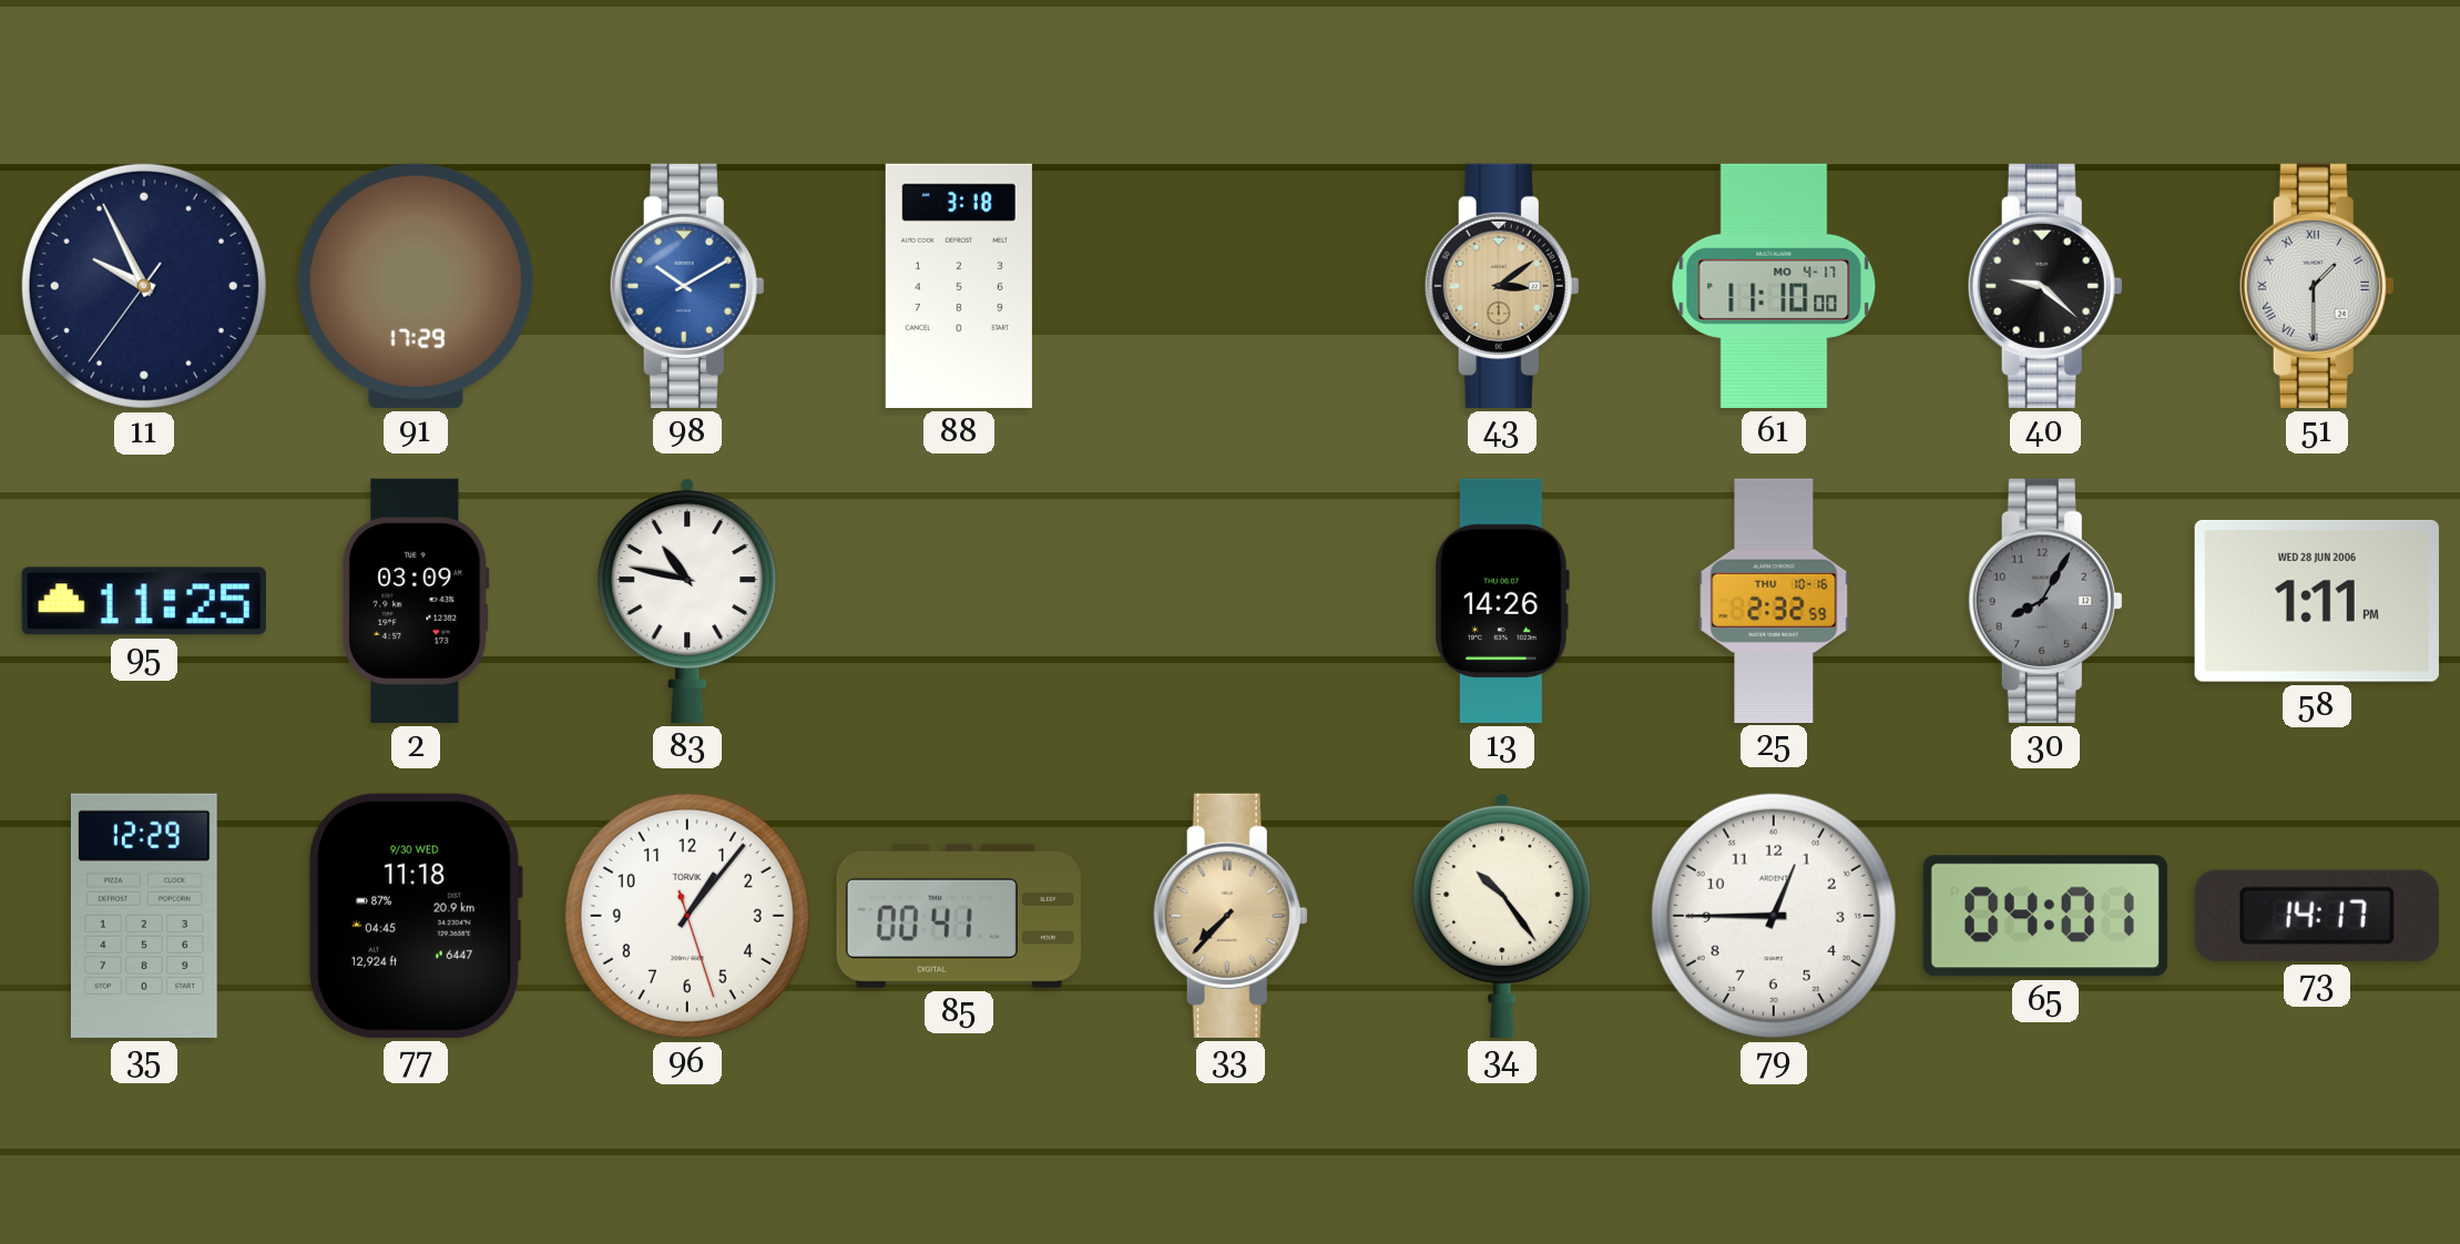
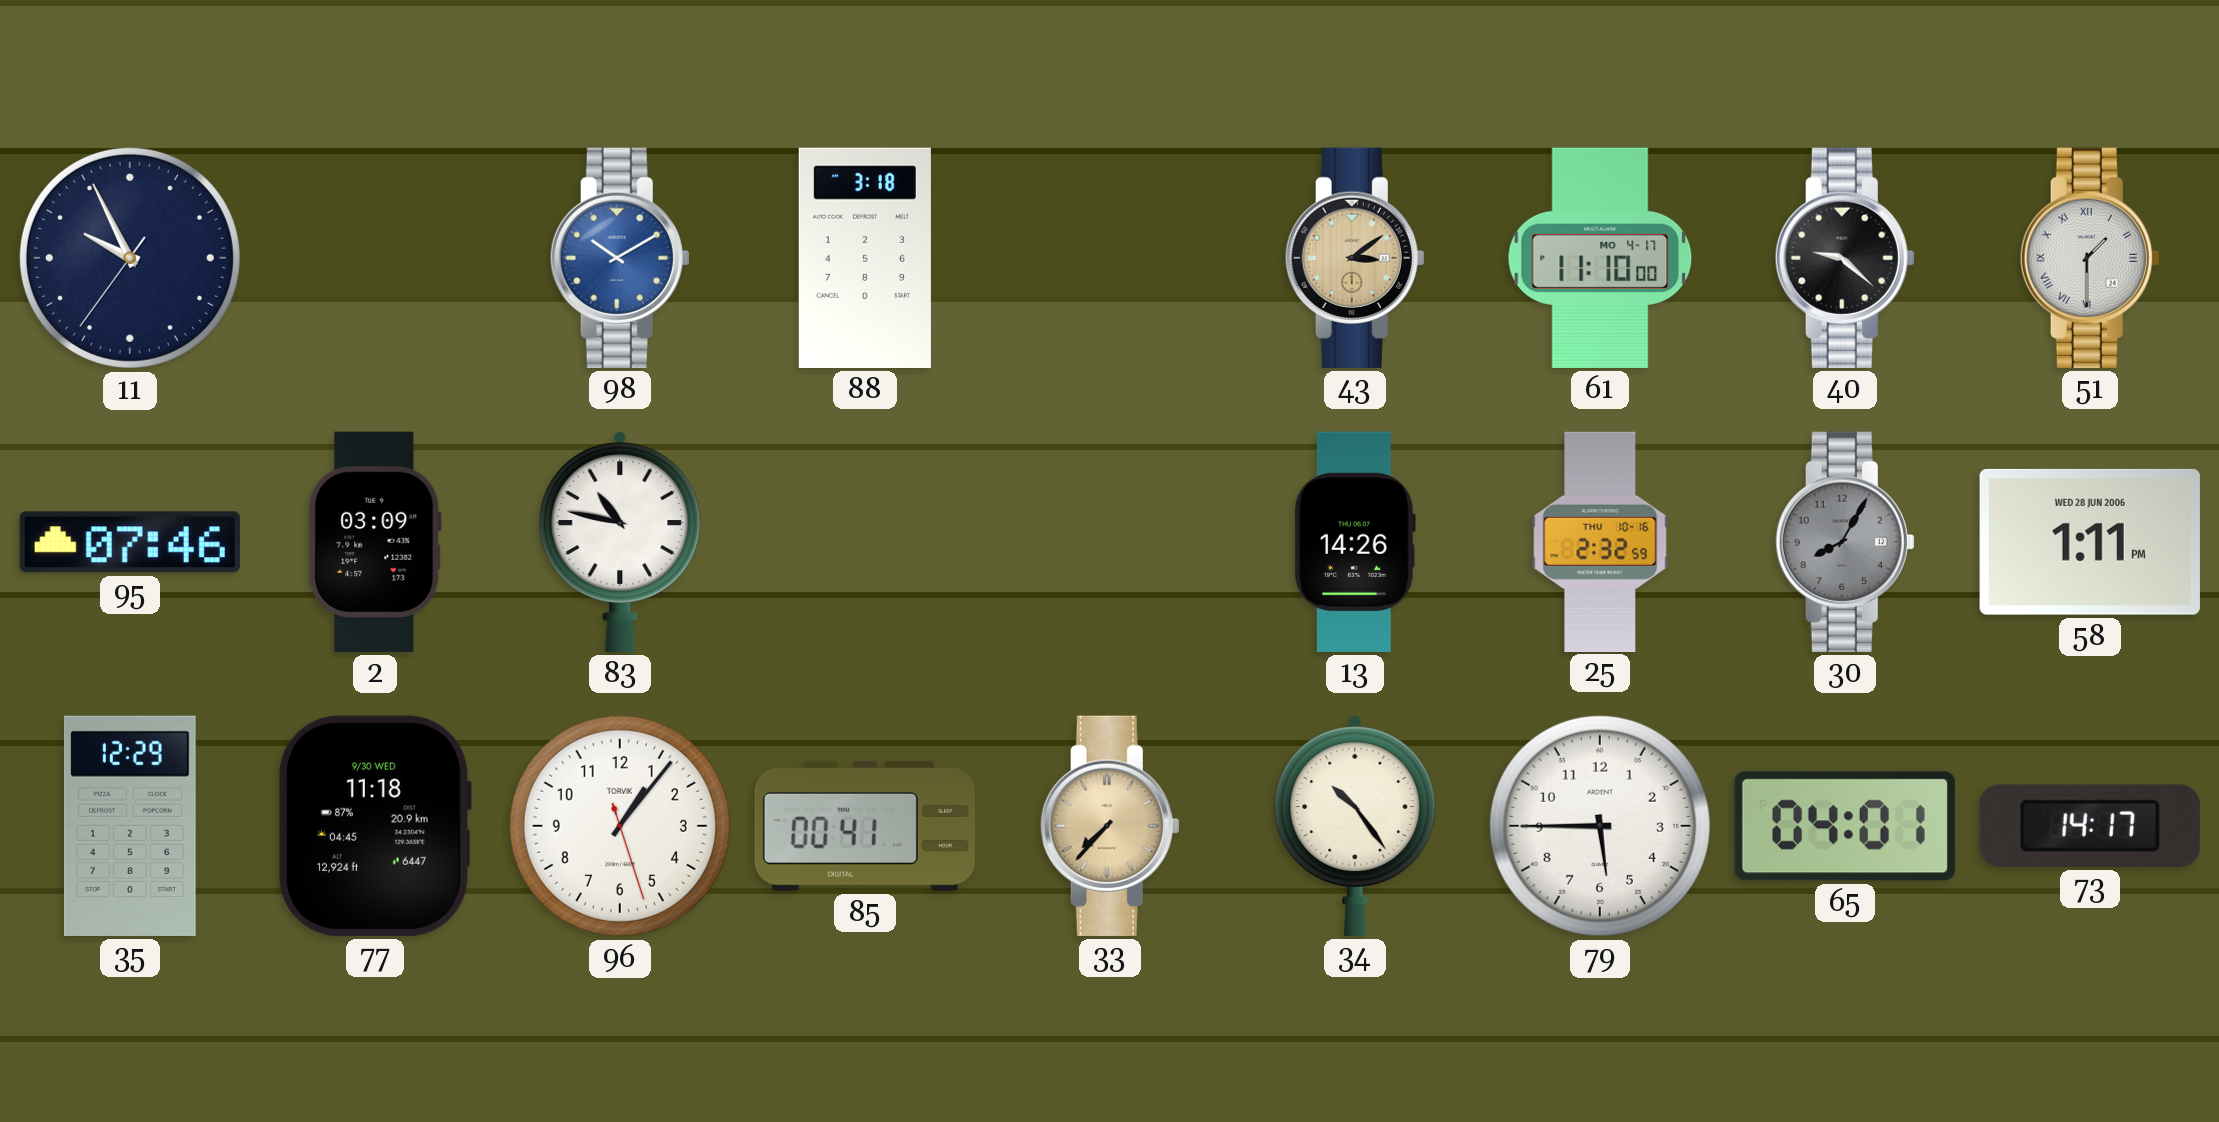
91: 17:29 -> none (416, 286)
95: 11:25 -> 07:46 (130, 542)
79: 12:45 -> 5:45 (1600, 826)
